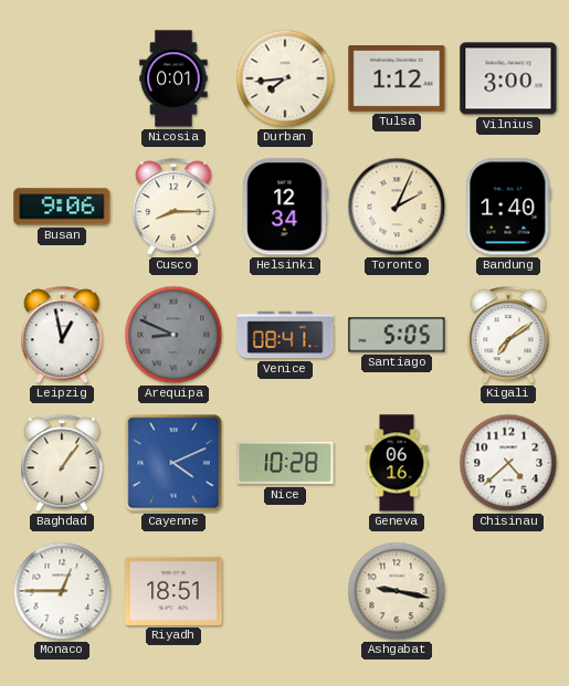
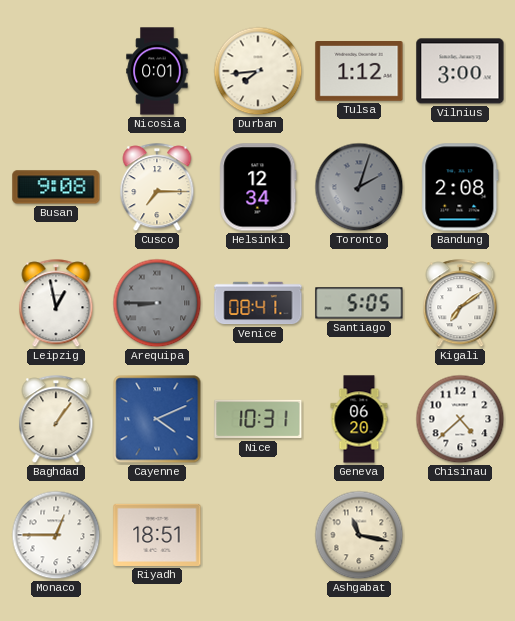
Busan: 9:06 -> 9:08 (56, 187)
Cusco: 8:15 -> 7:15 (157, 188)
Toronto: 2:04 -> 2:03 (359, 187)
Toronto dial: cream -> grey (359, 187)
Bandung: 1:40 -> 2:08 (460, 187)
Arequipa: 8:49 -> 8:45 (157, 303)
Nice: 10:28 -> 10:31 (258, 419)
Geneva: 06:16 -> 06:20 (359, 419)
Ashgabat: 9:17 -> 11:17 (359, 535)
